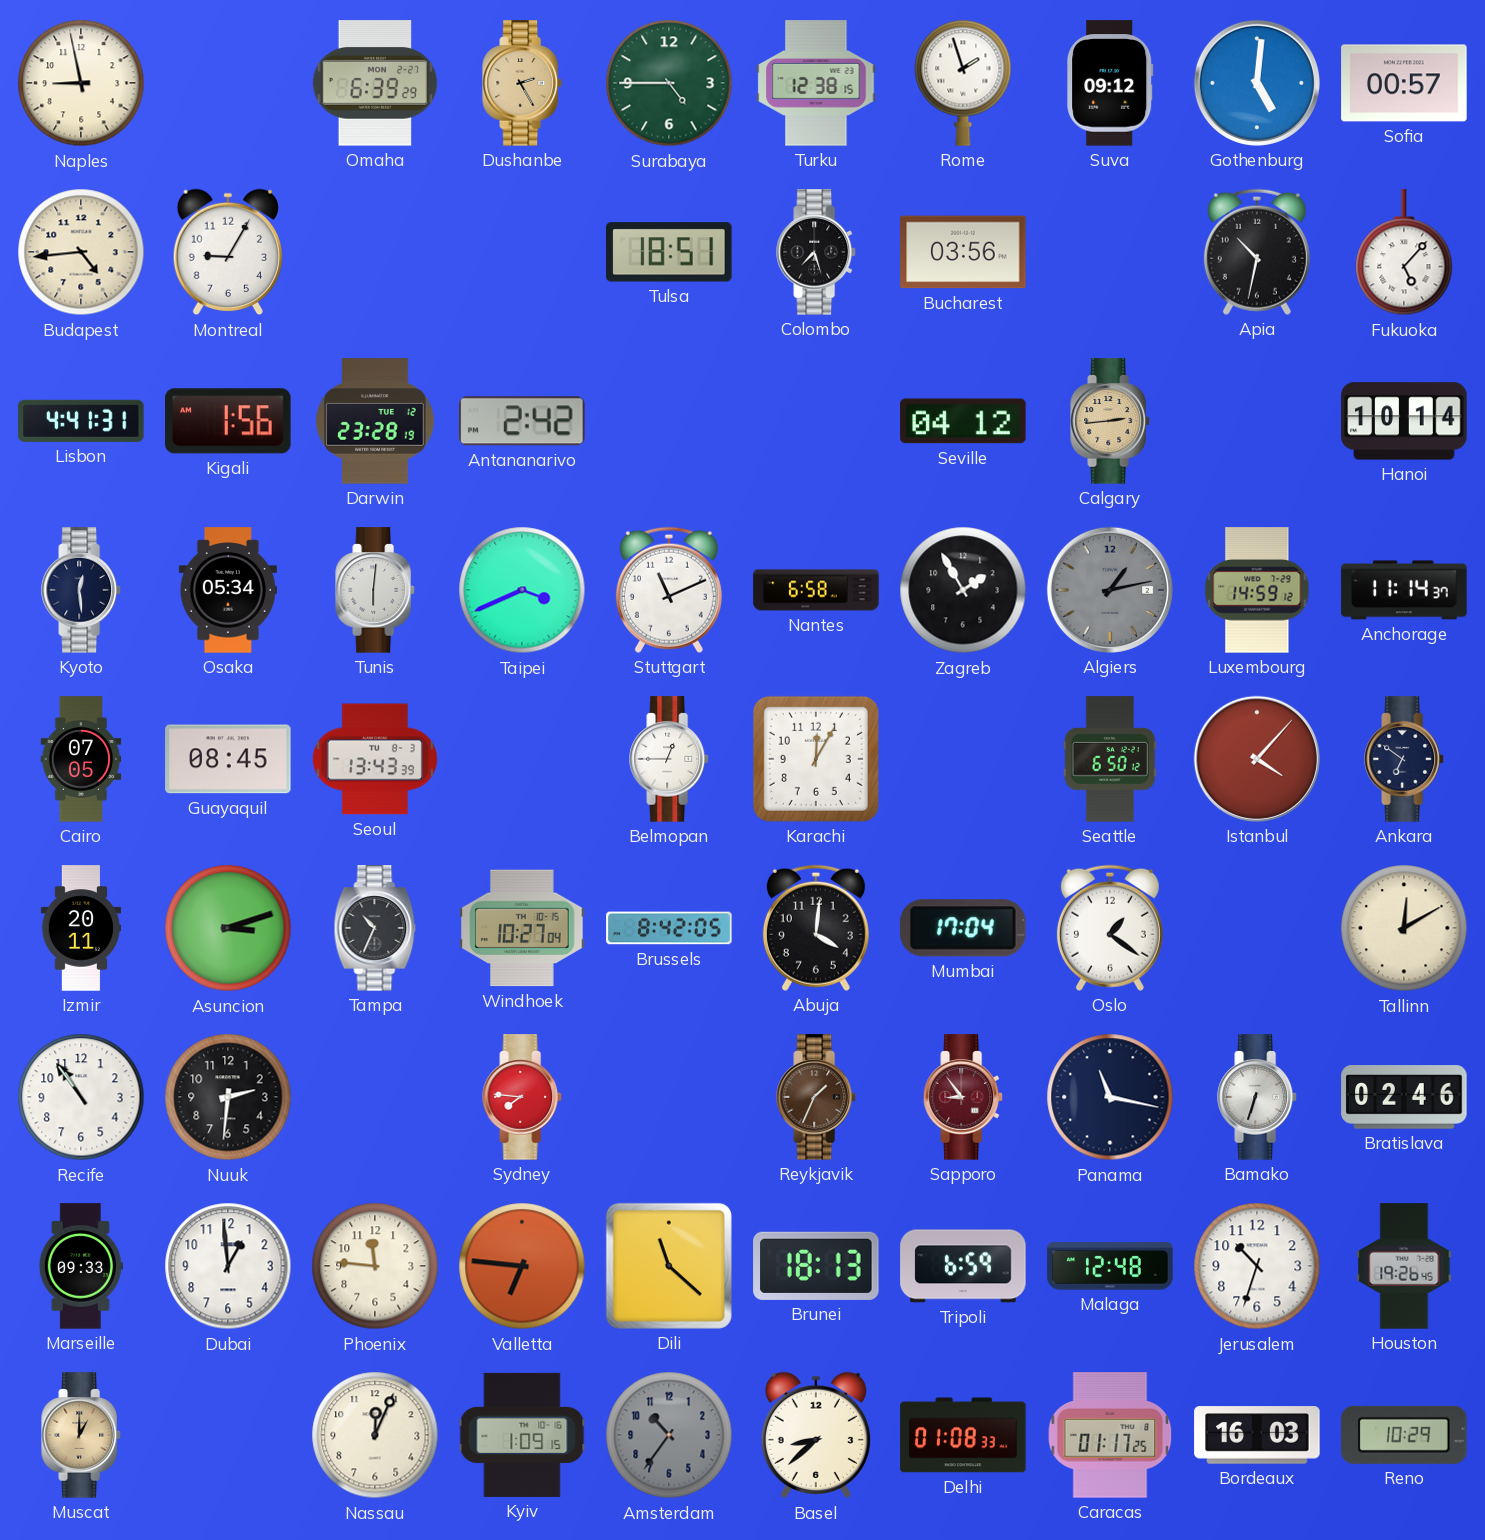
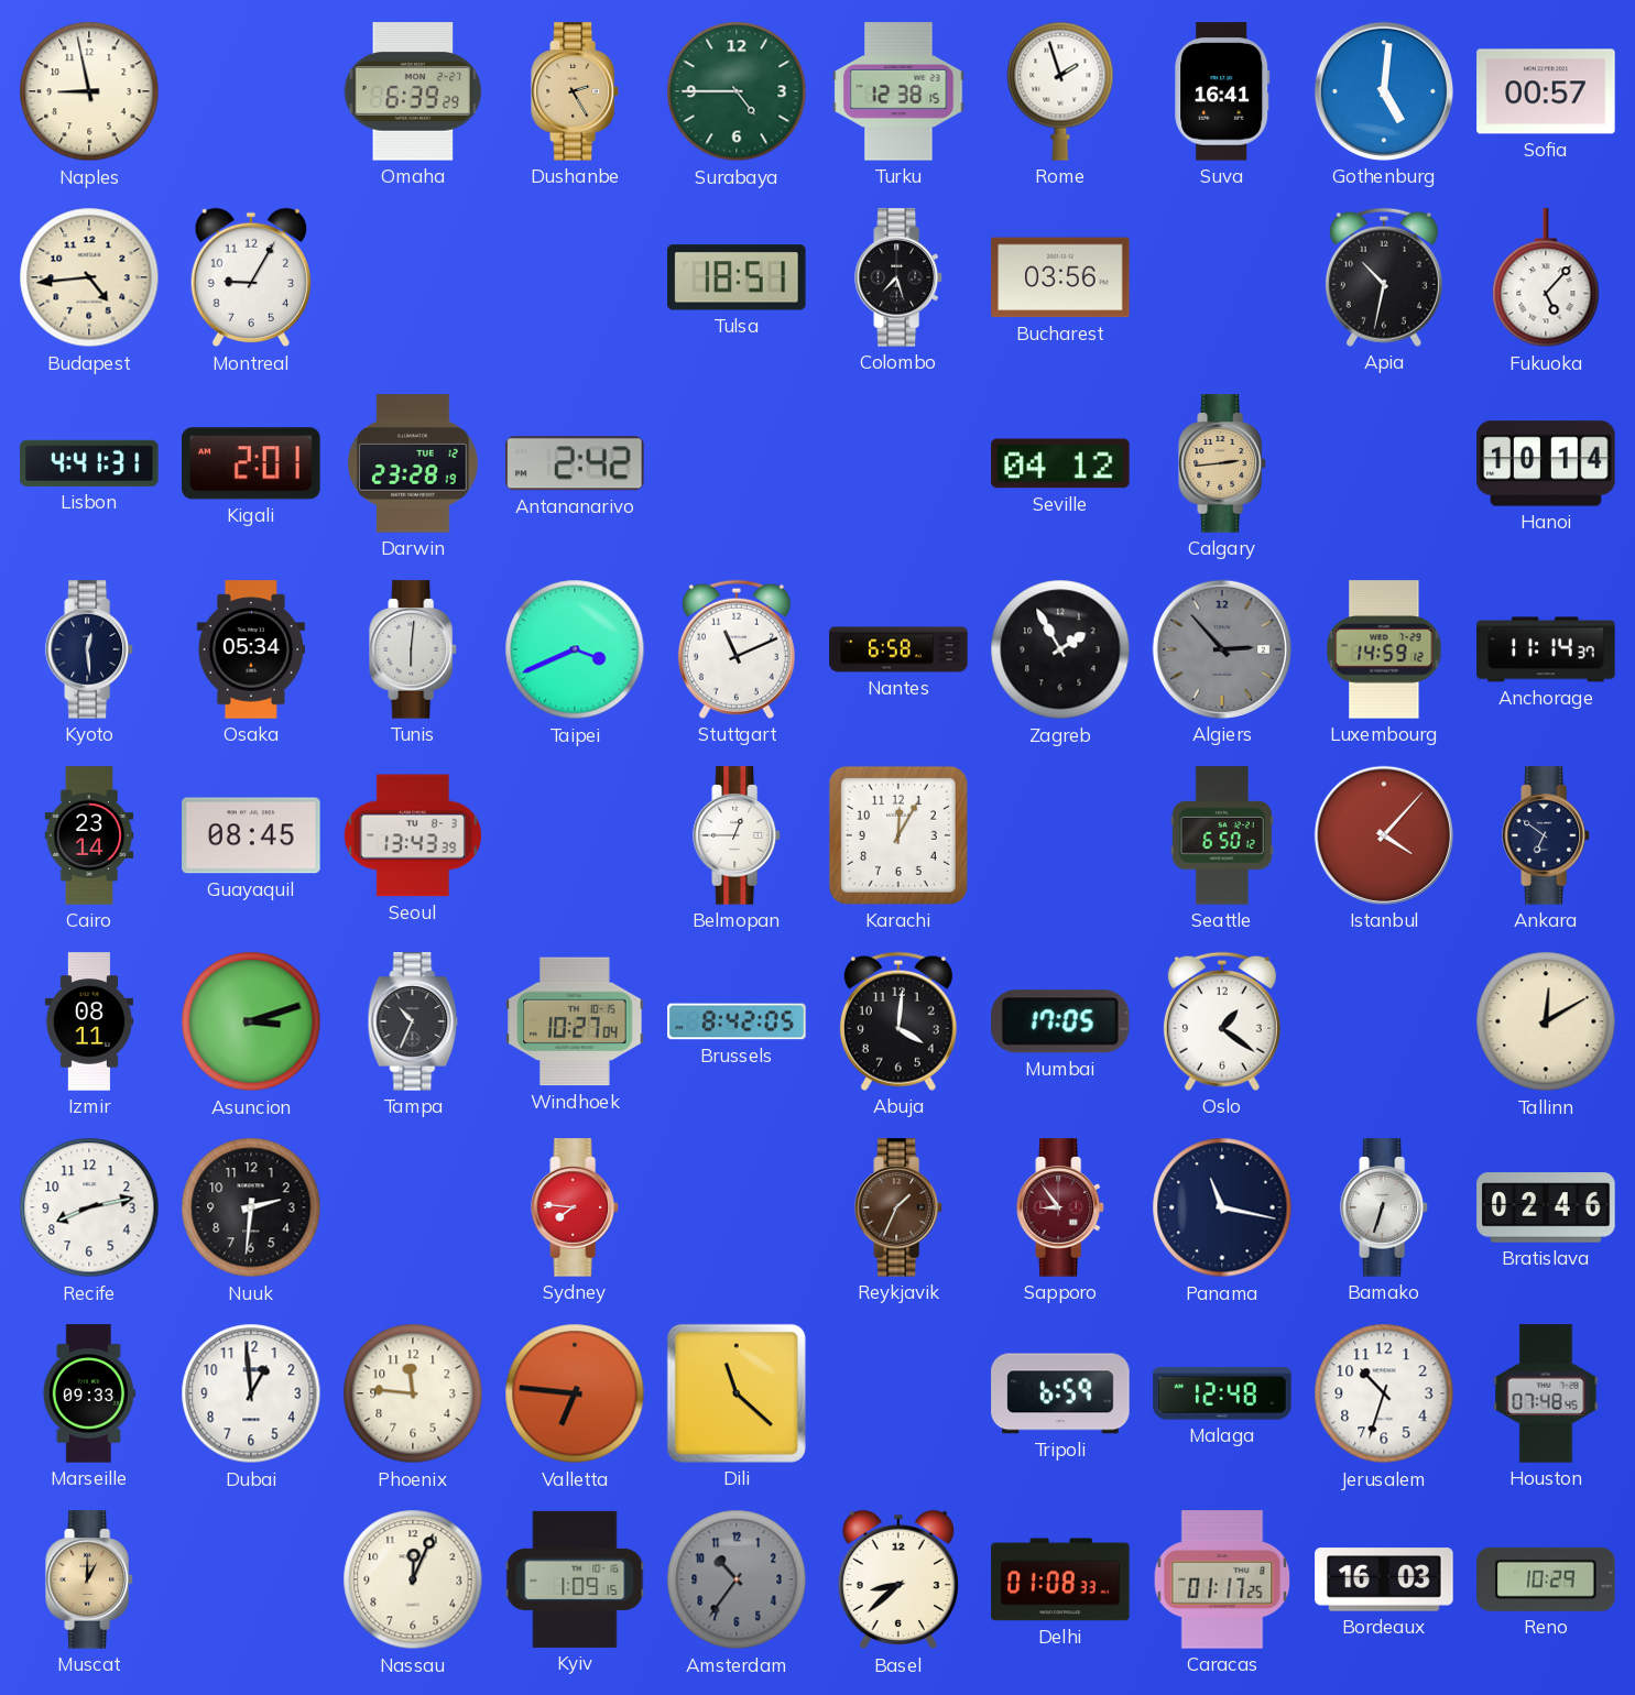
Suva: 09:12 -> 16:41 (1222, 91)
Kigali: 1:56 -> 2:01 (251, 463)
Algiers: 1:13 -> 2:53 (1222, 649)
Cairo: 07:05 -> 23:14 (89, 835)
Izmir: 20:11 -> 08:11 (88, 1021)
Mumbai: 17:04 -> 17:05 (1061, 1021)
Recife: 10:54 -> 8:13 (89, 1207)
Brunei: 18:13 -> none (816, 1266)
Houston: 19:26 -> 07:48 (1546, 1393)
